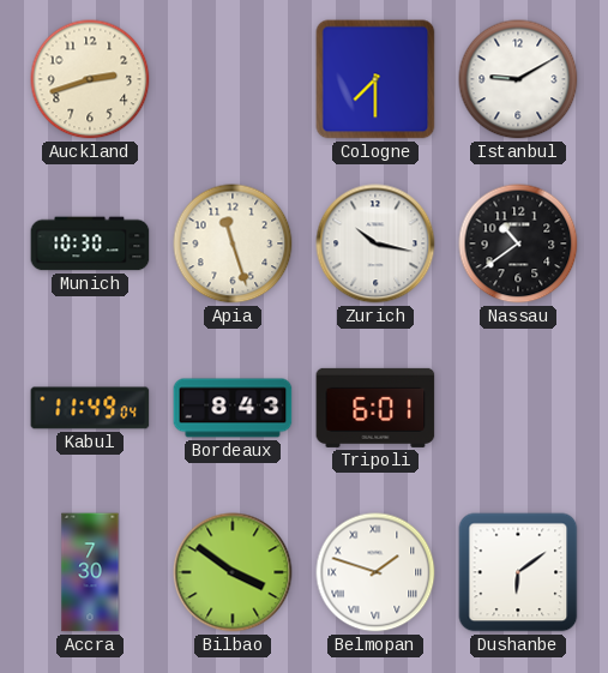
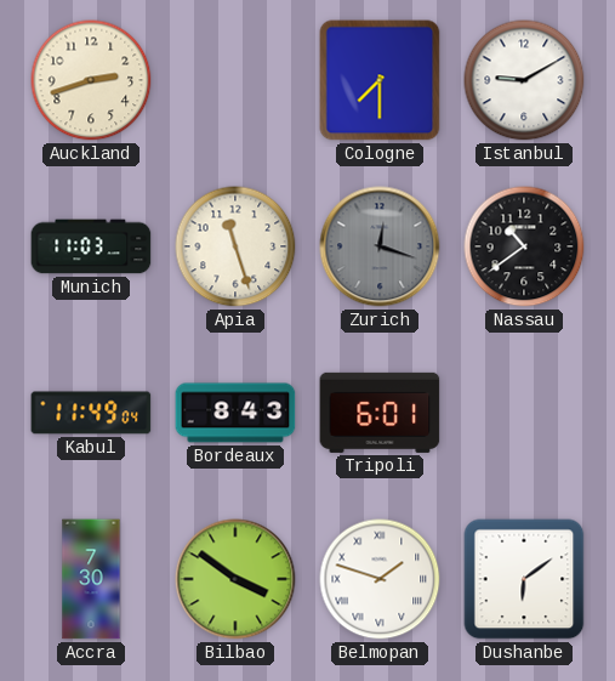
Munich: 10:30 -> 11:03 (91, 246)
Zurich: 10:17 -> 12:18 (380, 246)
Zurich dial: white -> grey (380, 246)
